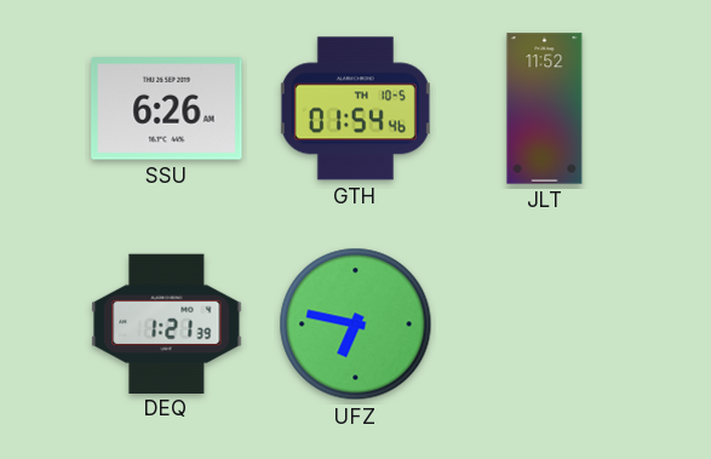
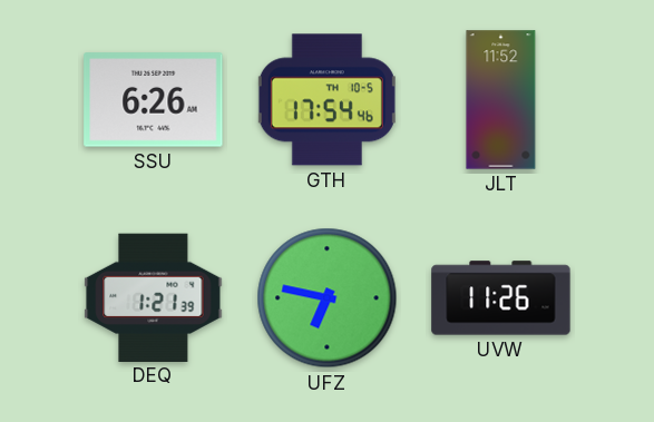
GTH: 01:54 -> 17:54 (326, 100)
UVW: none -> 11:26 (501, 298)
